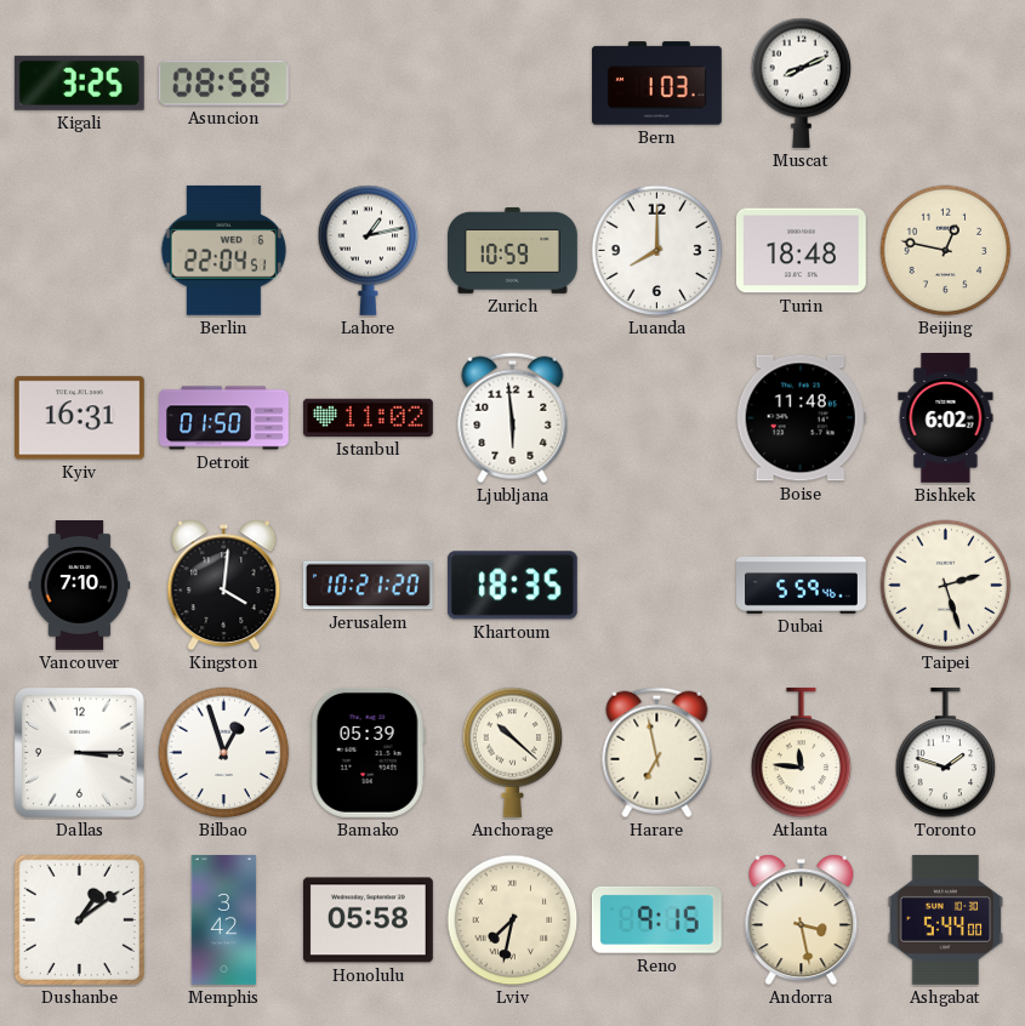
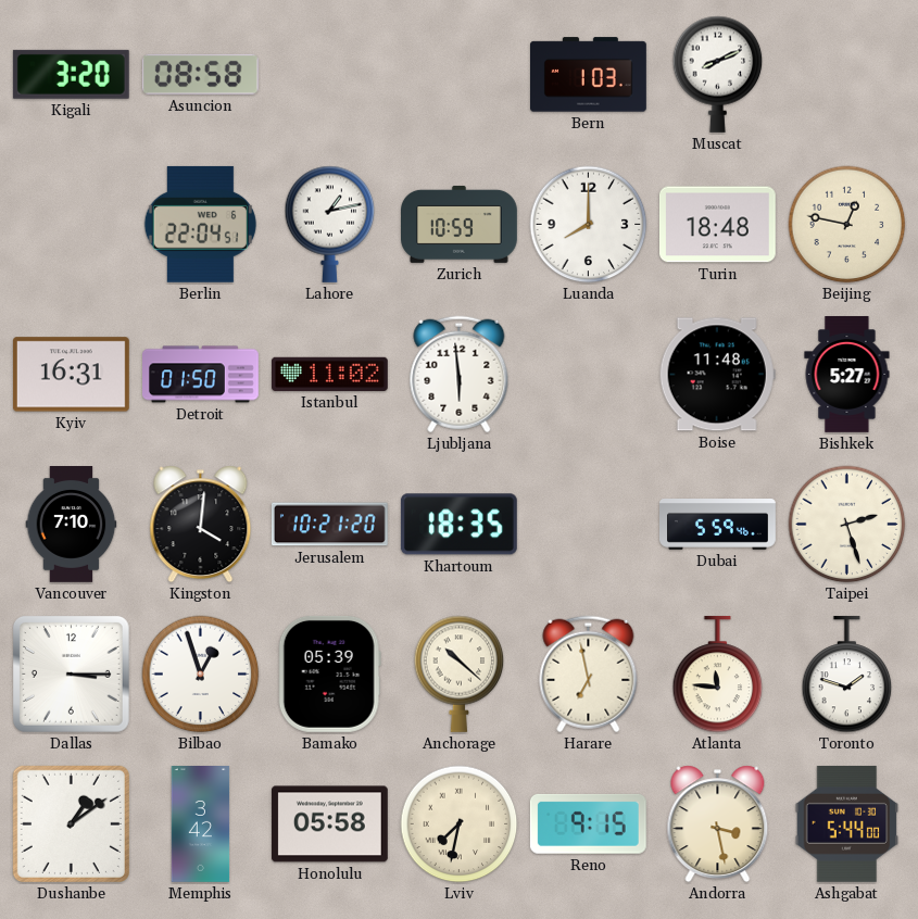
Kigali: 3:25 -> 3:20 (71, 74)
Bishkek: 6:02 -> 5:27 (847, 375)
